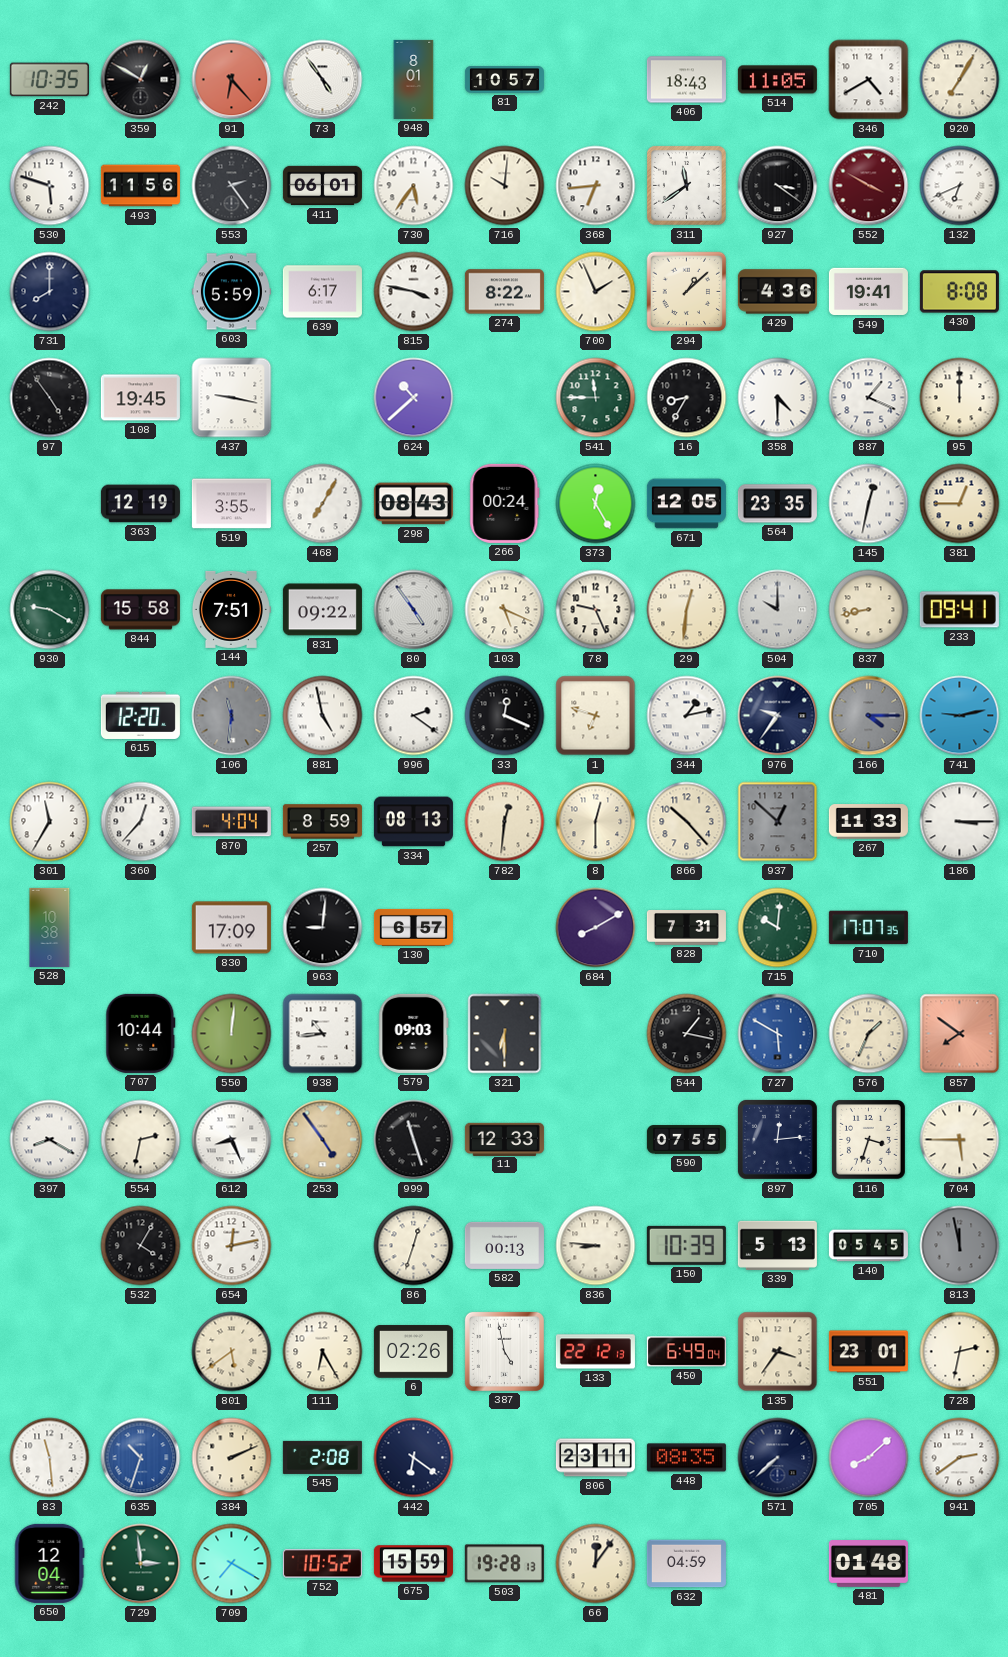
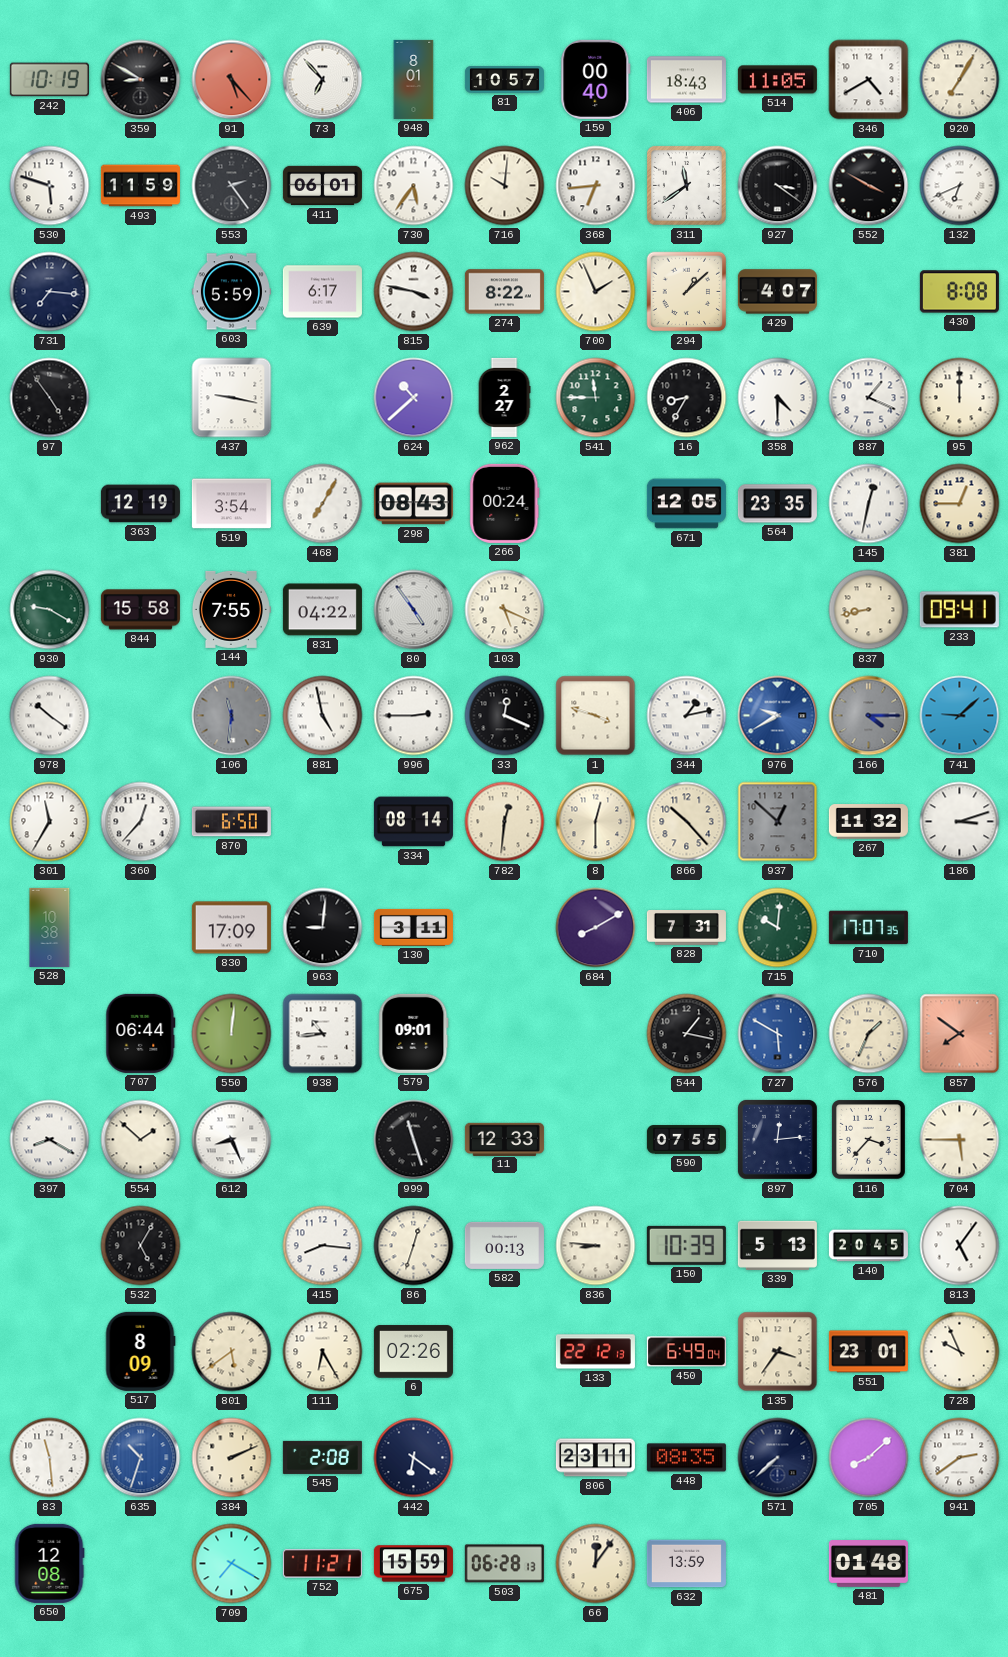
242: 10:35 -> 10:19 (49, 80)
359: 12:50 -> 8:50 (141, 80)
91: 6:23 -> 5:23 (232, 80)
73: 4:54 -> 6:53 (323, 80)
159: none -> 00:40 (596, 79)
493: 11:56 -> 11:59 (140, 186)
552 dial: burgundy -> black (869, 186)
731: 8:00 -> 7:16 (50, 292)
429: 4:36 -> 4:07 (777, 292)
549: 19:41 -> none (868, 292)
108: 19:45 -> none (140, 398)
962: none -> 2:27 (504, 397)
519: 3:55 -> 3:54 (231, 504)
373: 12:25 -> none (596, 504)
144: 7:51 -> 7:55 (231, 609)
831: 09:22 -> 04:22 (322, 610)
78: 9:26 -> none (596, 610)
29: 12:31 -> none (687, 610)
504: 10:00 -> none (778, 610)
978: none -> 10:21 (50, 716)
615: 12:20 -> none (140, 715)
996: 2:21 -> 2:45 (414, 716)
1: 6:48 -> 3:48 (596, 716)
976: 9:36 -> 9:40 (778, 716)
976 dial: navy -> blue (778, 716)
741: 9:13 -> 9:08 (960, 716)
870: 4:04 -> 6:50 (231, 822)
257: 8:59 -> none (322, 822)
334: 08:13 -> 08:14 (413, 822)
267: 11:33 -> 11:32 (868, 822)
186: 3:15 -> 3:12 (960, 822)
130: 6:57 -> 3:11 (413, 927)
707: 10:44 -> 06:44 (141, 1033)
579: 09:03 -> 09:01 (414, 1033)
321: 6:30 -> none (505, 1034)
554: 2:32 -> 1:52 (141, 1140)
253: 4:54 -> none (323, 1140)
116: 3:33 -> 3:37 (868, 1140)
532: 4:05 -> 5:05 (141, 1246)
654: 12:13 -> none (232, 1246)
415: none -> 8:16 (323, 1246)
140: 05:45 -> 20:45 (868, 1246)
813: 11:58 -> 5:06 (960, 1246)
813 dial: grey -> white (960, 1246)
517: none -> 8:09 (140, 1351)
387: 4:58 -> none (504, 1351)
728: 2:32 -> 9:56 (960, 1352)
650: 12:04 -> 12:08 (50, 1563)
729: 2:59 -> none (141, 1564)
752: 10:52 -> 11:21 (322, 1564)
503: 19:28 -> 06:28 (504, 1564)
632: 04:59 -> 13:59 (686, 1564)
